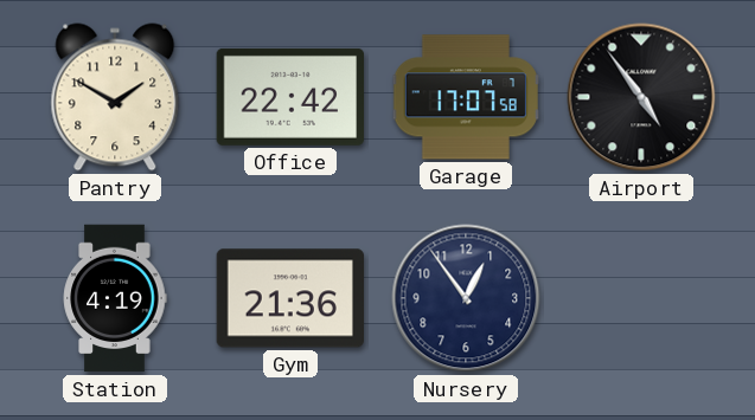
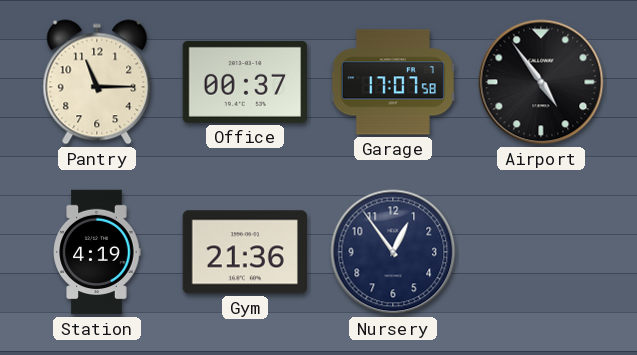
Pantry: 1:50 -> 11:15 (97, 82)
Office: 22:42 -> 00:37 (244, 82)
